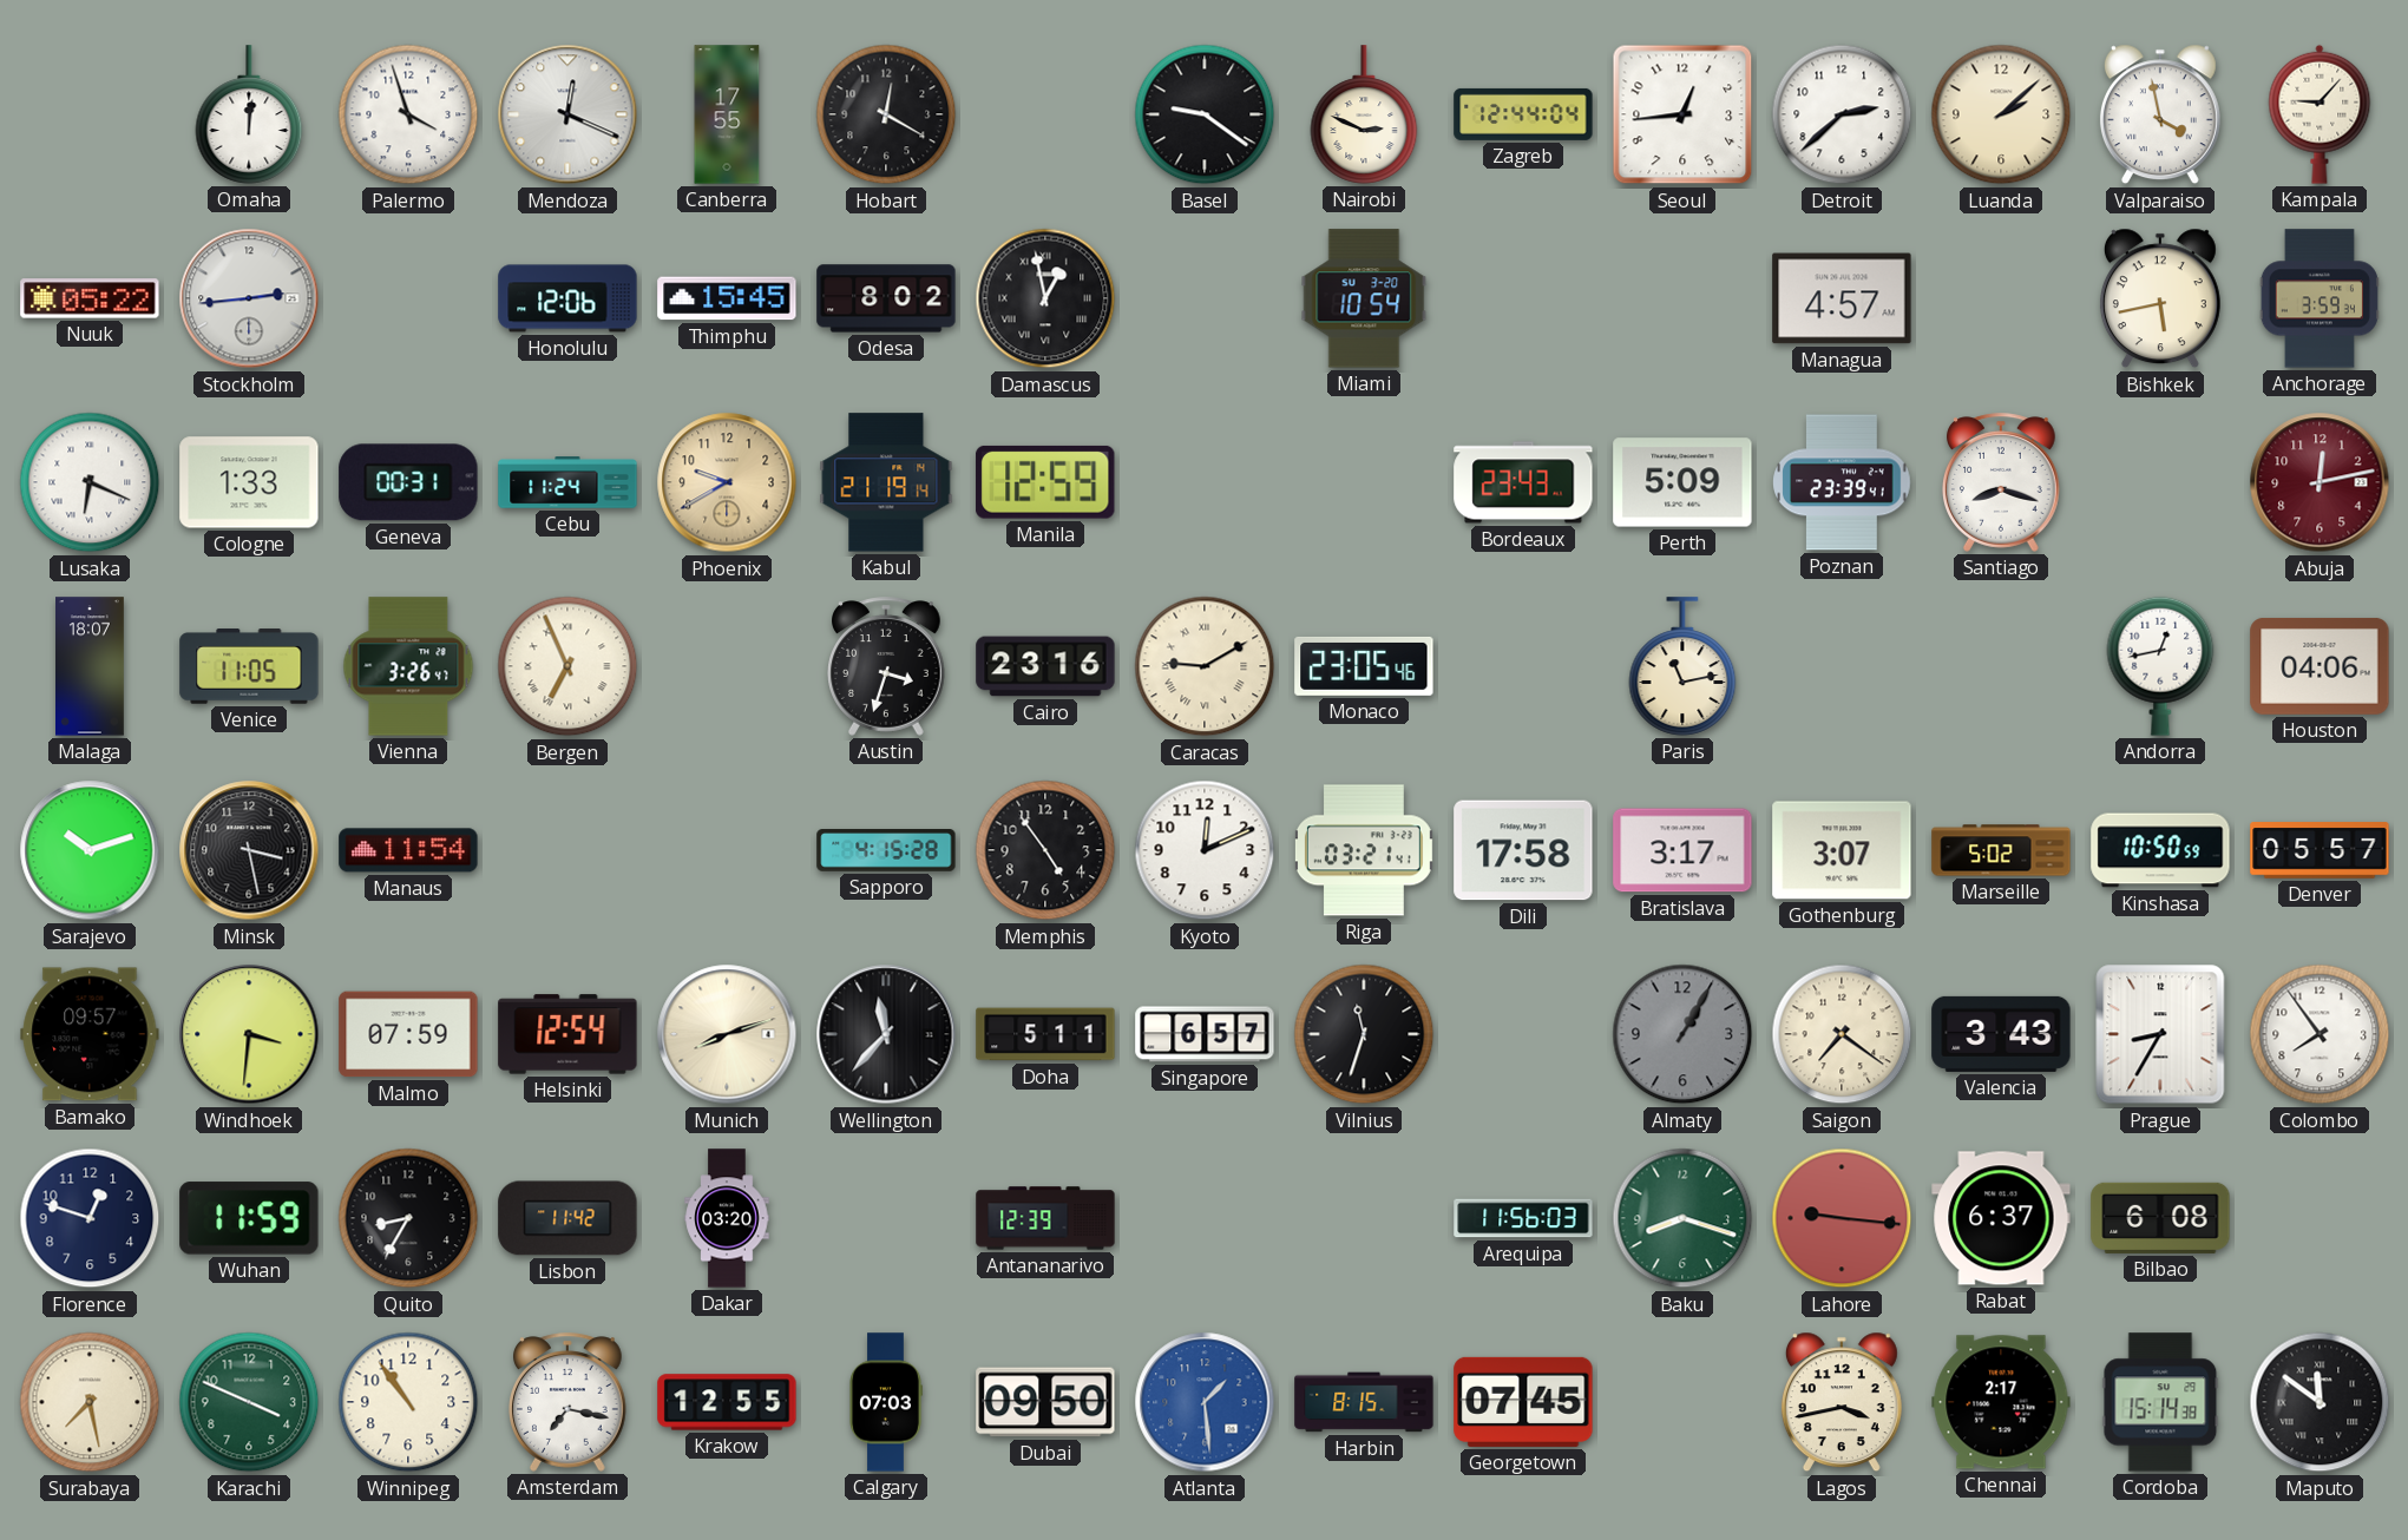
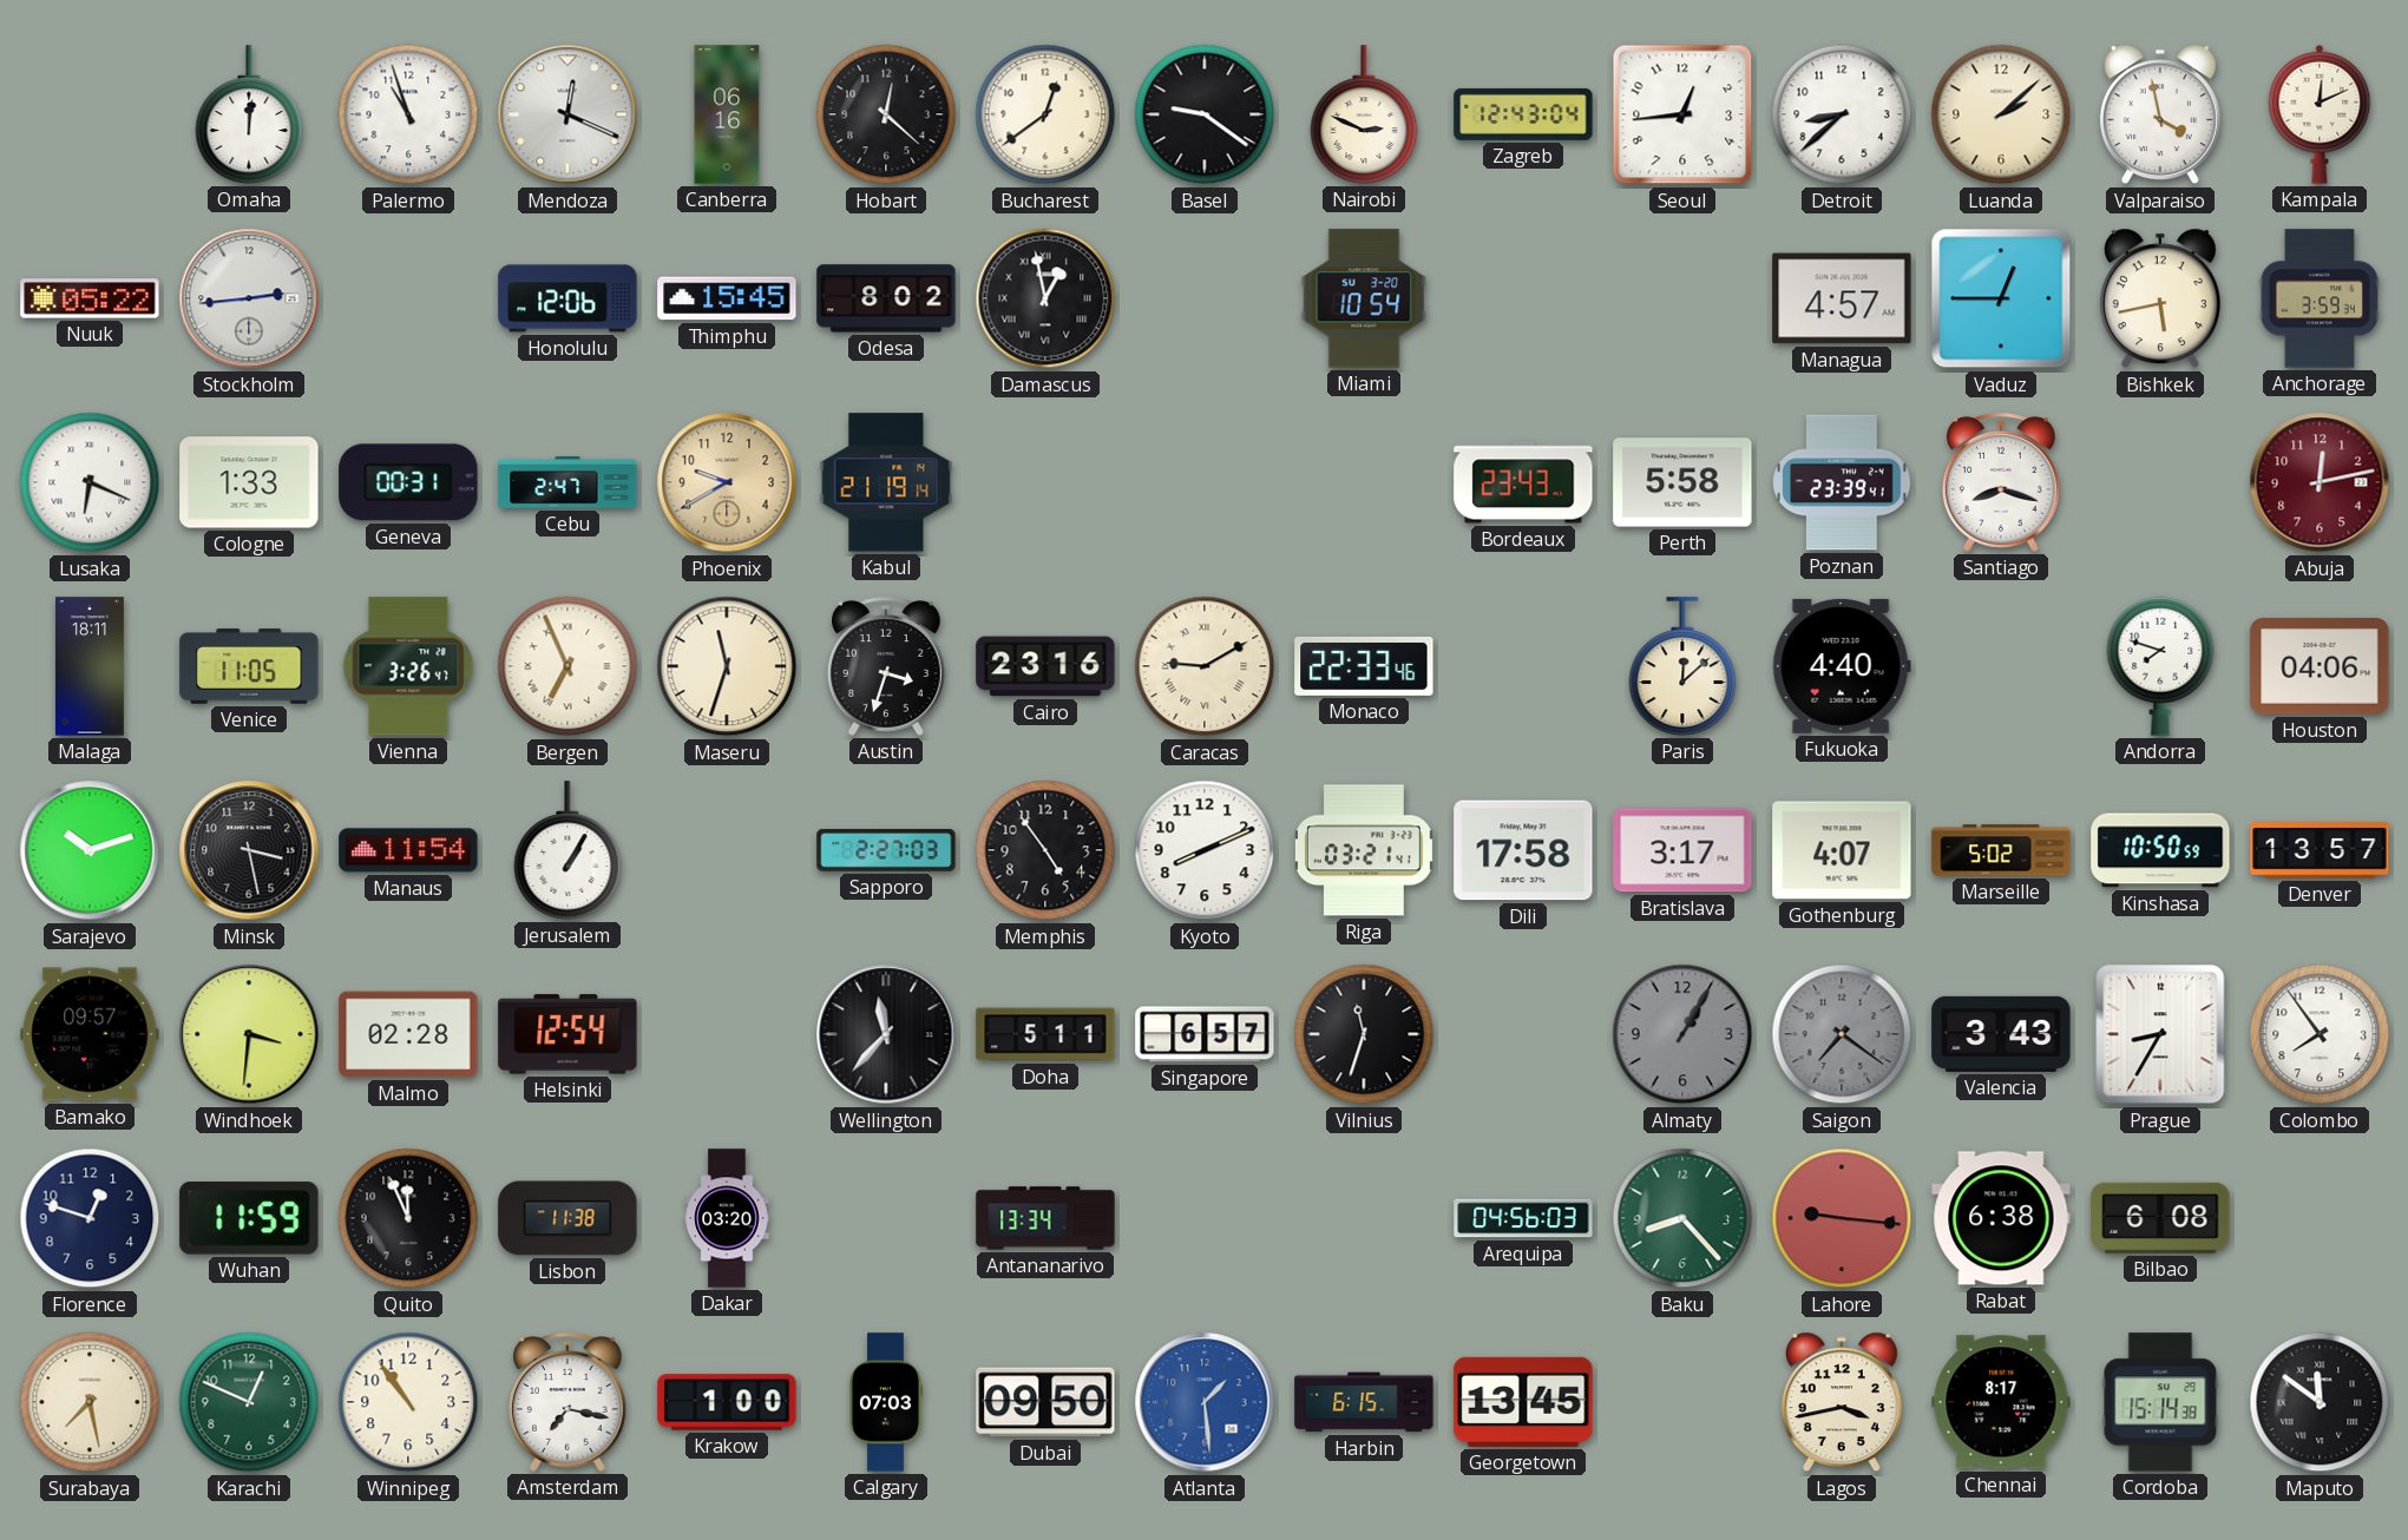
Palermo: 3:57 -> 10:57 (408, 114)
Canberra: 17:55 -> 06:16 (727, 114)
Hobart: 12:20 -> 12:22 (886, 114)
Bucharest: none -> 12:39 (1045, 114)
Zagreb: 12:44 -> 12:43 (1523, 114)
Detroit: 2:38 -> 8:38 (1842, 114)
Kampala: 9:07 -> 12:11 (2320, 114)
Vaduz: none -> 12:45 (2001, 298)
Cebu: 11:24 -> 2:47 (567, 482)
Manila: 12:59 -> none (1045, 482)
Perth: 5:09 -> 5:58 (1682, 482)
Malaga: 18:07 -> 18:11 (91, 666)
Maseru: none -> 11:33 (727, 666)
Monaco: 23:05 -> 22:33 (1364, 666)
Paris: 11:13 -> 12:08 (1682, 666)
Fukuoka: none -> 4:40 (1842, 666)
Andorra: 12:43 -> 7:48 (2160, 666)
Jerusalem: none -> 1:05 (567, 850)
Sapporo: 4:15 -> 2:27 (886, 850)
Kyoto: 12:11 -> 8:11 (1205, 850)
Gothenburg: 3:07 -> 4:07 (1842, 850)
Denver: 05:57 -> 13:57 (2320, 850)
Malmo: 07:59 -> 02:28 (408, 1034)
Munich: 8:12 -> none (727, 1034)
Saigon dial: cream -> grey (1842, 1034)
Quito: 8:35 -> 11:56 (408, 1218)
Lisbon: 11:42 -> 11:38 (567, 1218)
Antananarivo: 12:39 -> 13:34 (1045, 1218)
Arequipa: 11:56 -> 04:56 (1523, 1218)
Baku: 8:18 -> 8:23 (1682, 1218)
Rabat: 6:37 -> 6:38 (2001, 1218)
Karachi: 3:49 -> 12:49 (249, 1402)
Krakow: 12:55 -> 1:00 (727, 1402)
Harbin: 8:15 -> 6:15 (1364, 1402)
Georgetown: 07:45 -> 13:45 (1523, 1402)
Chennai: 2:17 -> 8:17 (2001, 1402)
